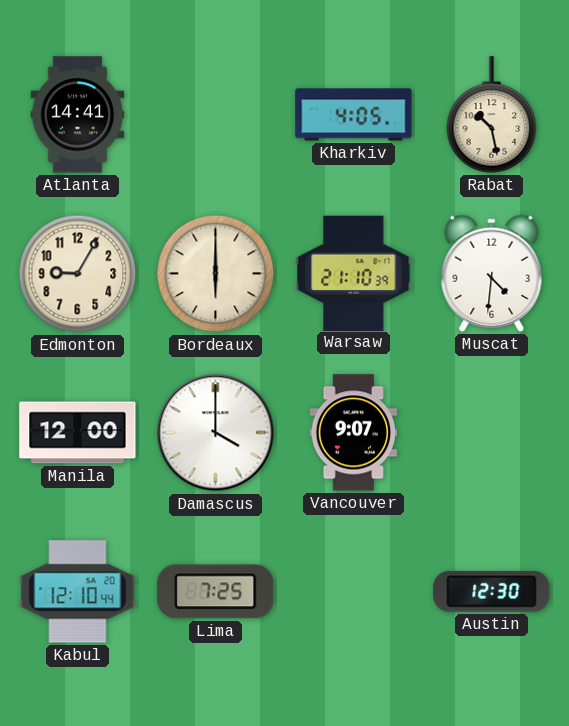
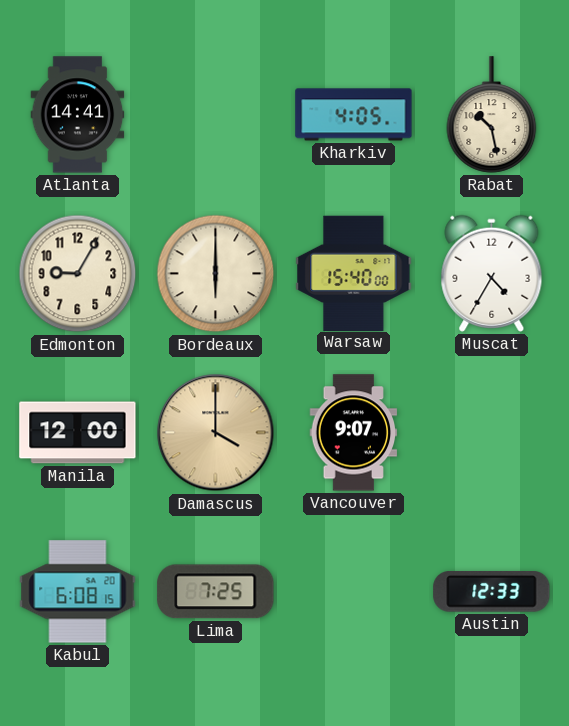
Warsaw: 21:10 -> 15:40 (354, 273)
Muscat: 4:31 -> 4:35 (492, 273)
Damascus dial: white -> champagne (216, 433)
Kabul: 12:10 -> 6:08 (78, 592)
Austin: 12:30 -> 12:33 (492, 592)
